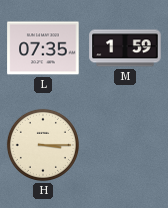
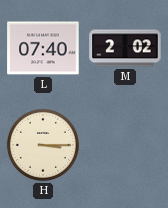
L: 07:35 -> 07:40 (43, 48)
M: 1:59 -> 2:02 (125, 48)
